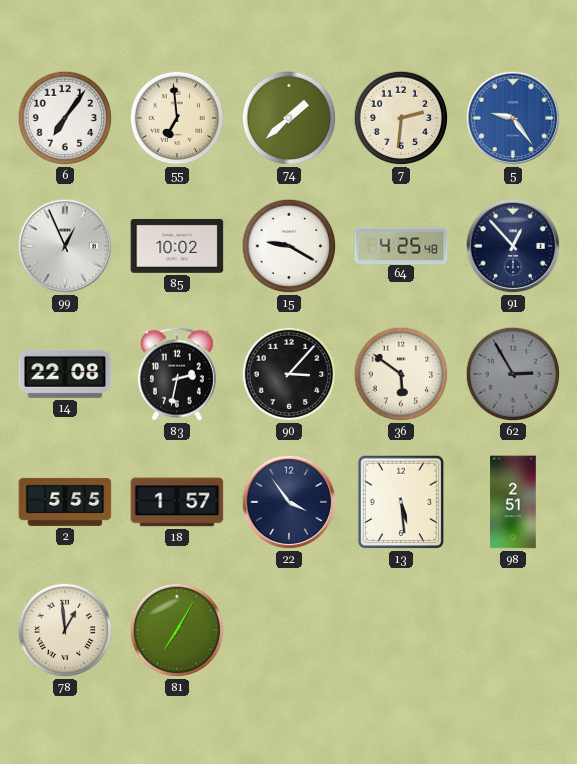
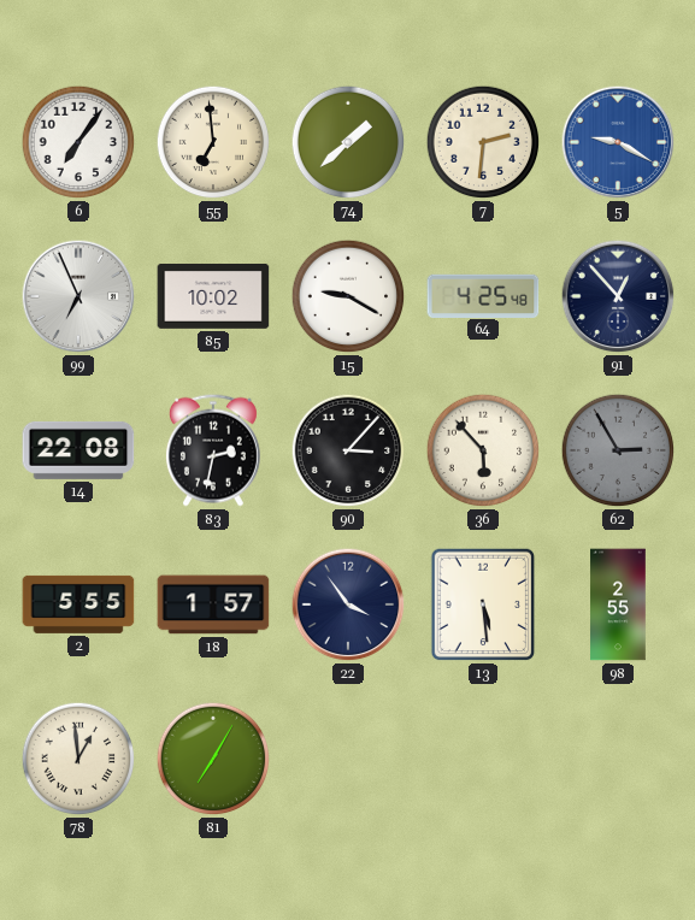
5: 9:24 -> 9:20 (618, 142)
99: 12:56 -> 6:56 (78, 296)
36: 5:51 -> 5:53 (483, 450)
98: 2:51 -> 2:55 (618, 605)
